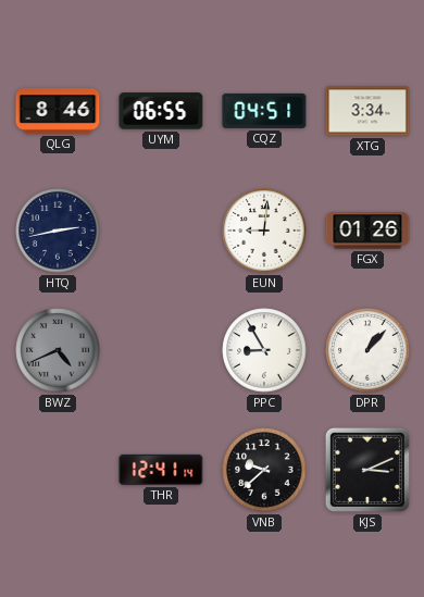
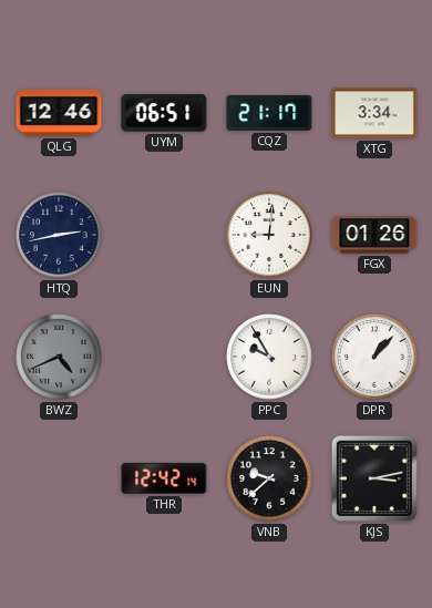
QLG: 8:46 -> 12:46 (59, 113)
UYM: 06:55 -> 06:51 (164, 113)
CQZ: 04:51 -> 21:17 (269, 113)
PPC: 8:55 -> 9:55 (269, 357)
THR: 12:41 -> 12:42 (164, 478)
KJS: 3:11 -> 3:13 (374, 478)
